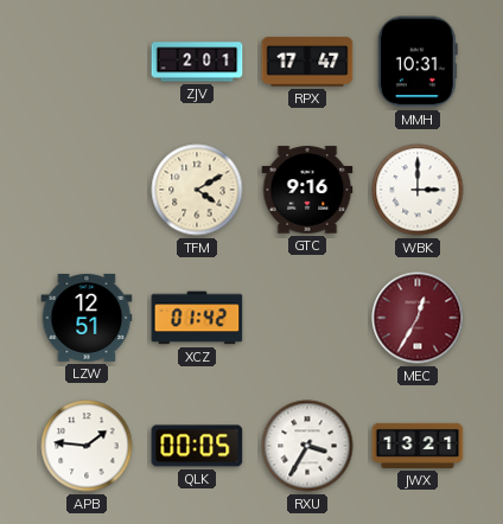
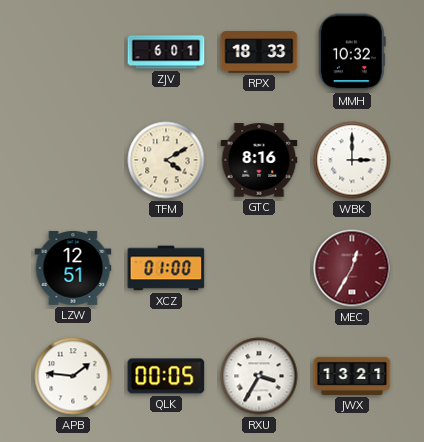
ZJV: 2:01 -> 6:01 (166, 52)
RPX: 17:47 -> 18:33 (259, 52)
MMH: 10:31 -> 10:32 (352, 52)
GTC: 9:16 -> 8:16 (259, 160)
XCZ: 01:42 -> 01:00 (166, 268)
